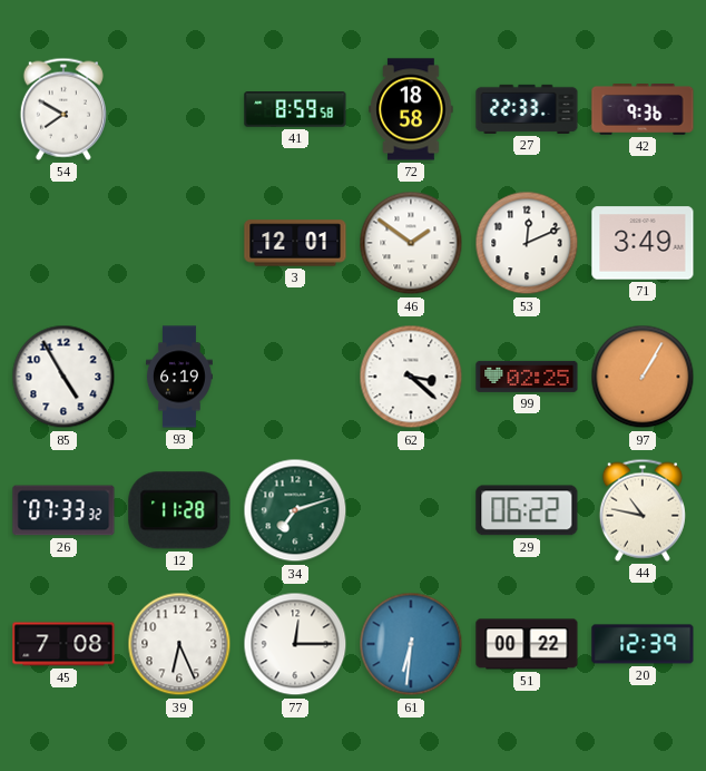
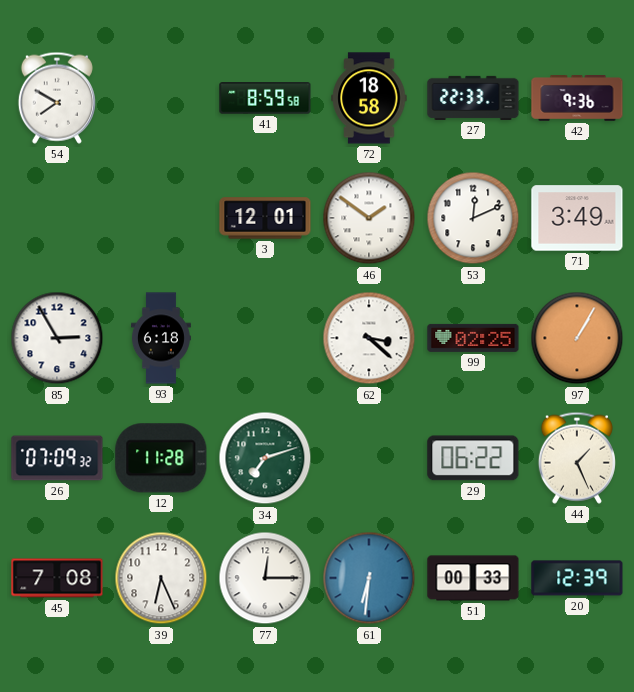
85: 4:55 -> 2:55 (57, 338)
93: 6:19 -> 6:18 (162, 338)
26: 07:33 -> 07:09 (57, 458)
44: 10:47 -> 1:26 (577, 458)
51: 00:22 -> 00:33 (473, 578)
